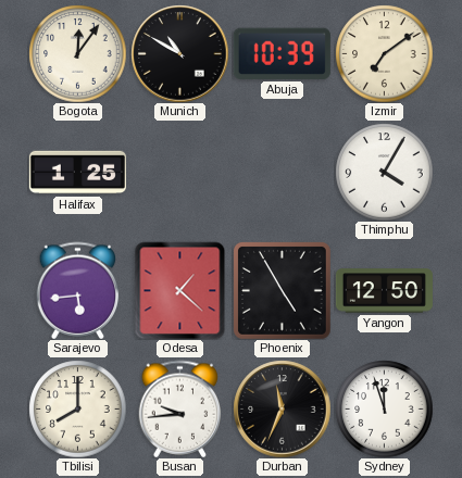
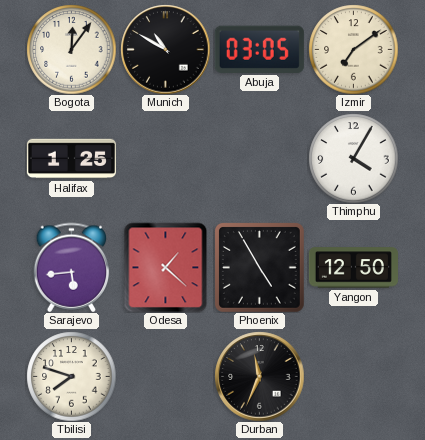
Abuja: 10:39 -> 03:05 (259, 49)
Tbilisi: 8:00 -> 7:48 (71, 376)
Busan: 9:44 -> none (180, 408)
Sydney: 11:57 -> none (384, 408)
